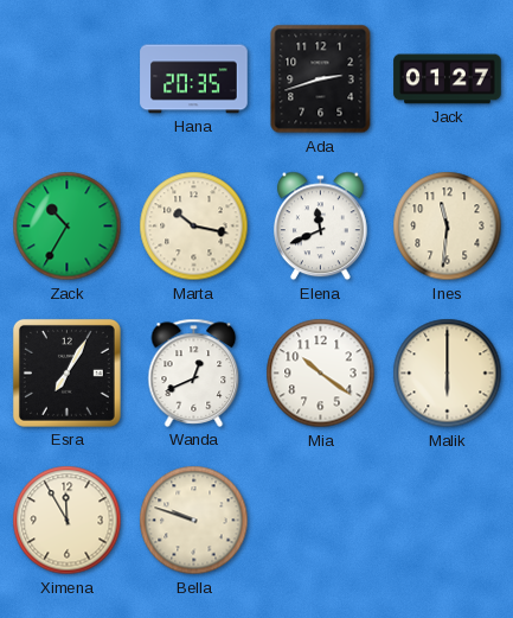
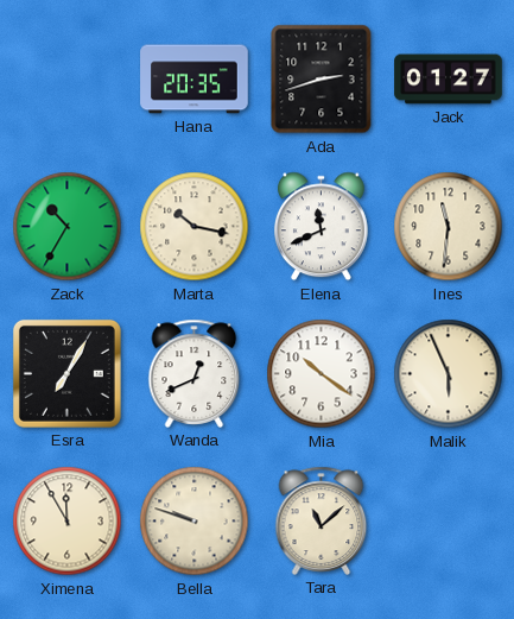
Malik: 6:00 -> 5:56 (449, 374)
Tara: none -> 11:08 (322, 520)
